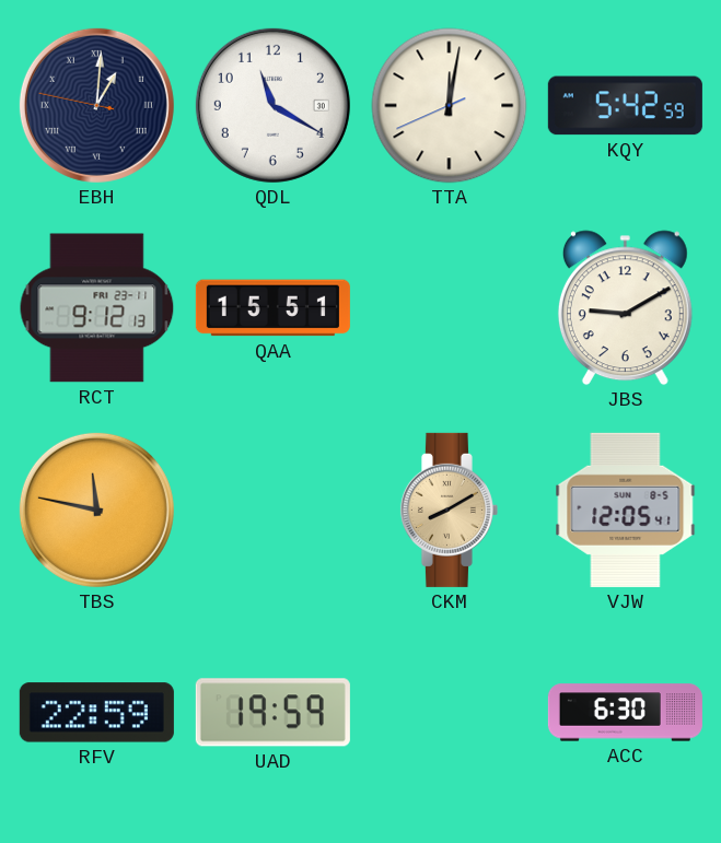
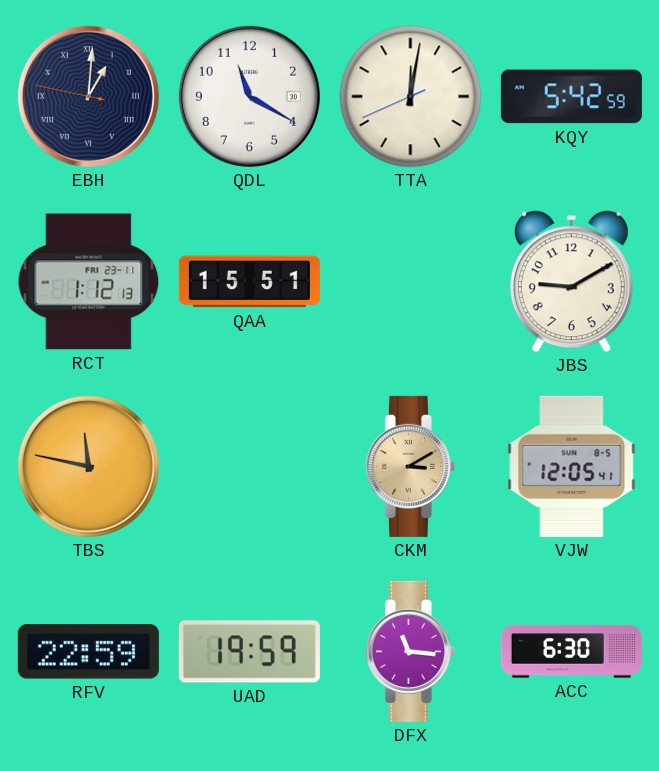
RCT: 9:12 -> 1:12 (89, 282)
CKM: 8:10 -> 3:10 (410, 466)
DFX: none -> 11:16 (410, 651)
